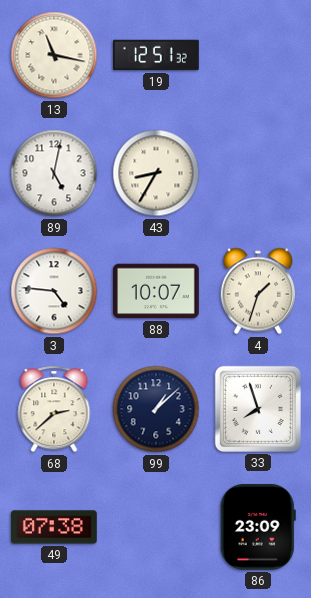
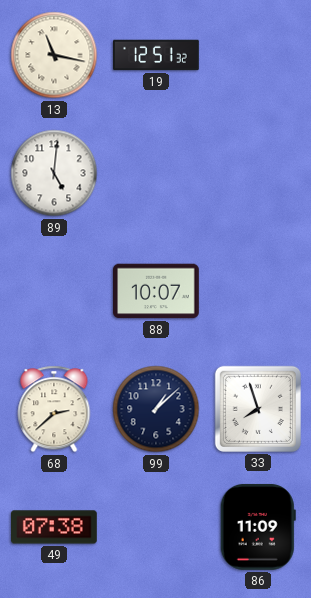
89: 5:02 -> 5:01 (54, 173)
43: 8:35 -> none (156, 173)
3: 4:46 -> none (54, 291)
4: 1:33 -> none (257, 291)
86: 23:09 -> 11:09 (258, 527)
